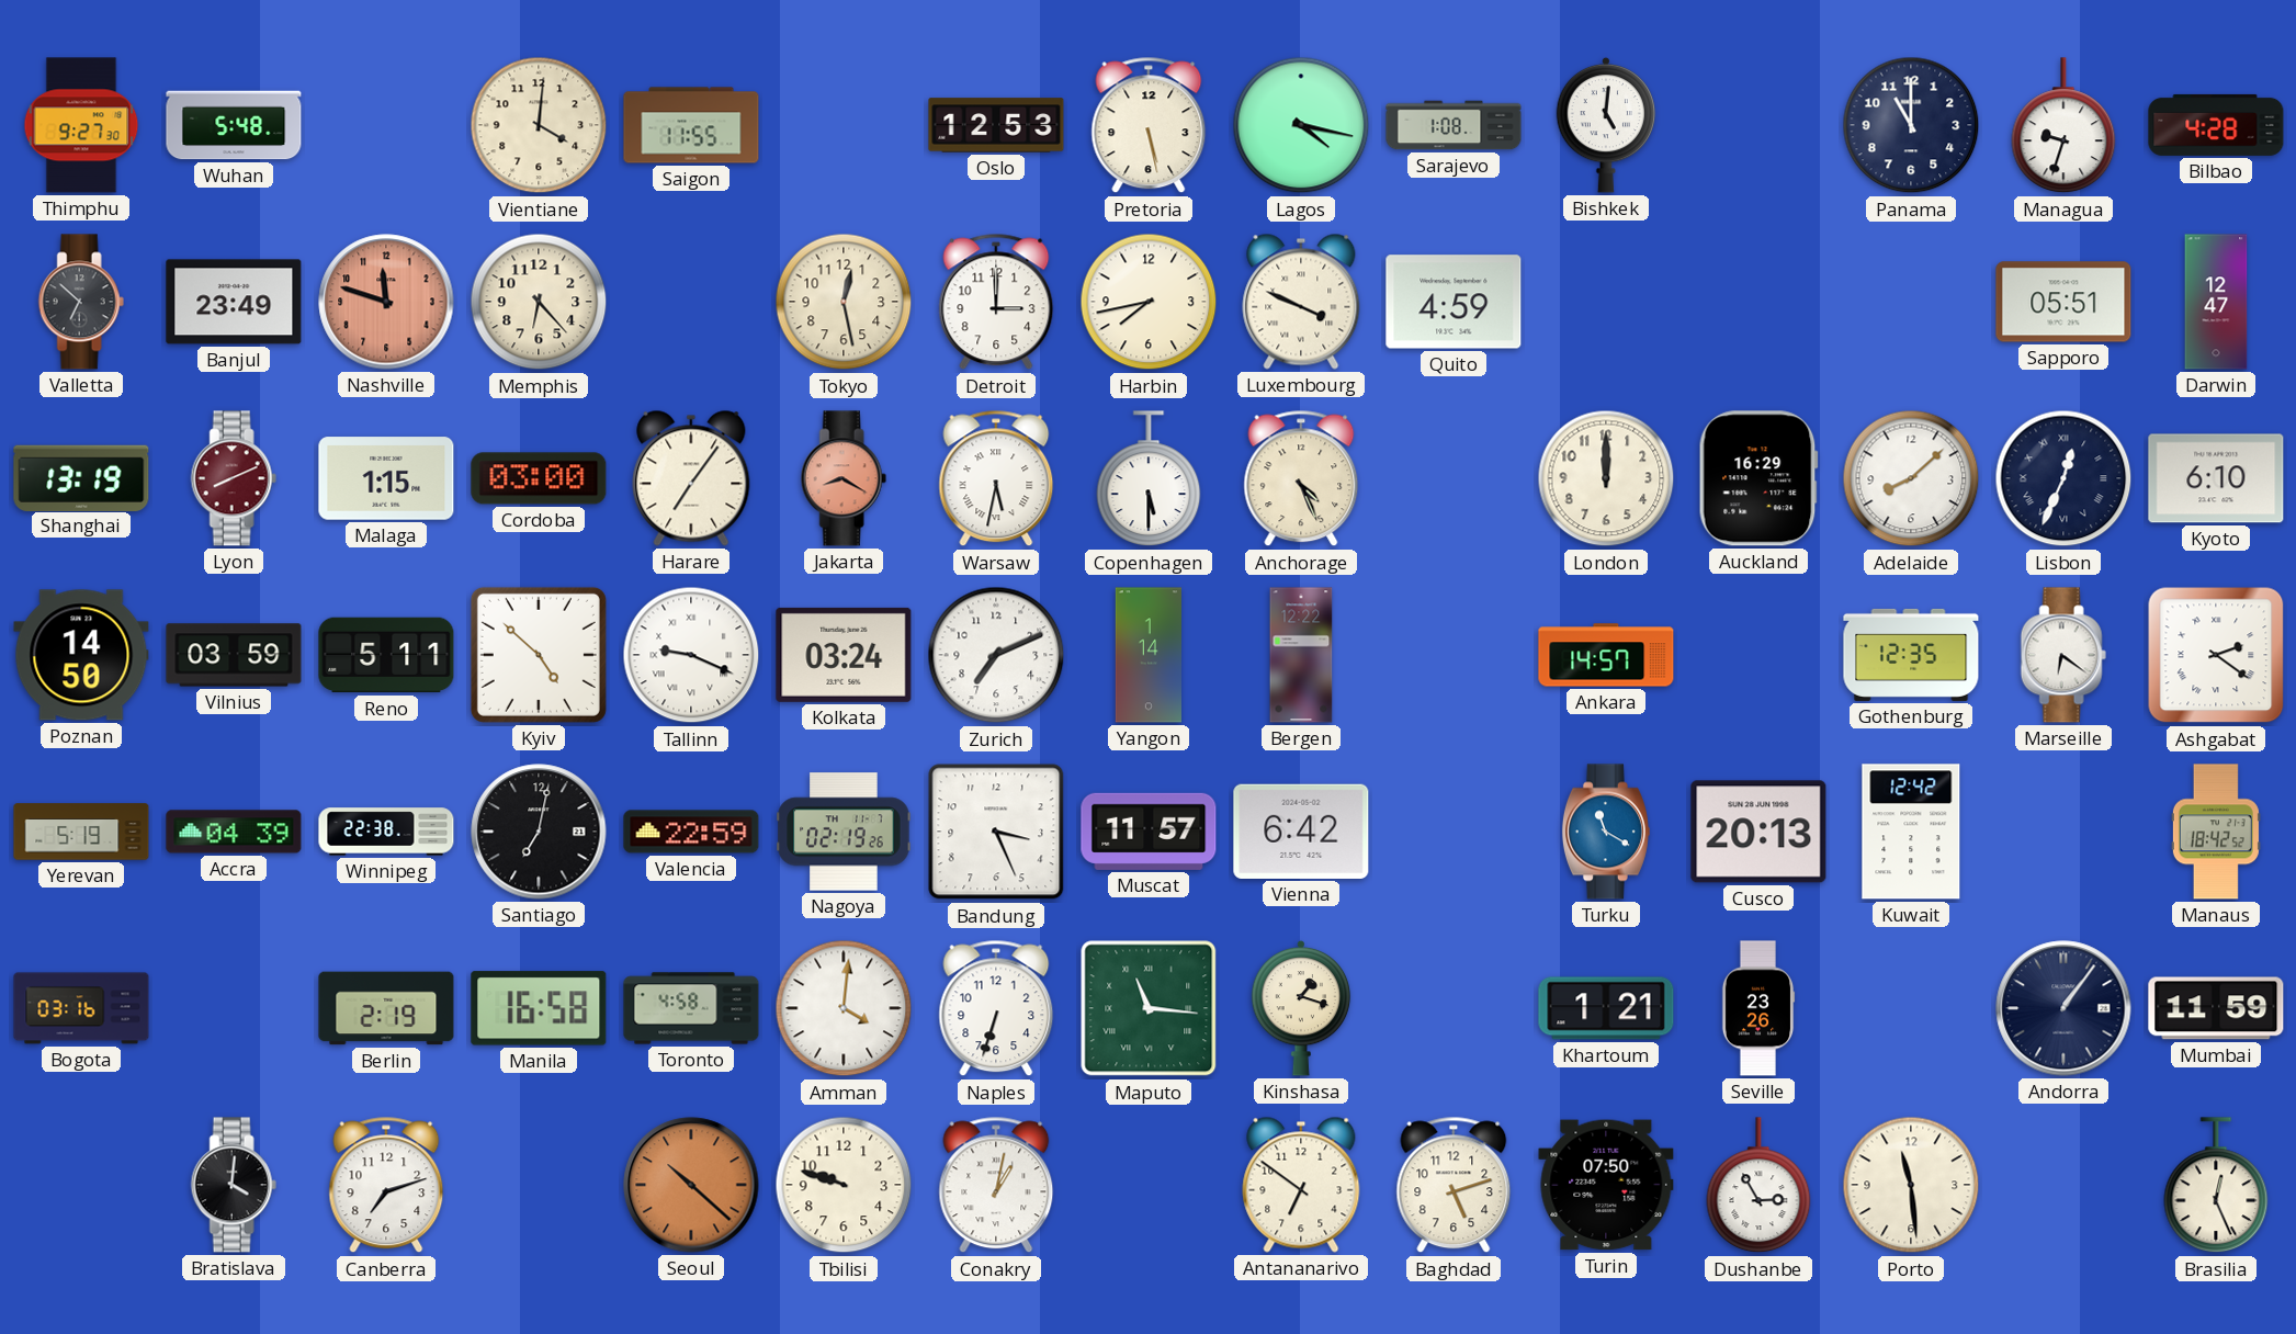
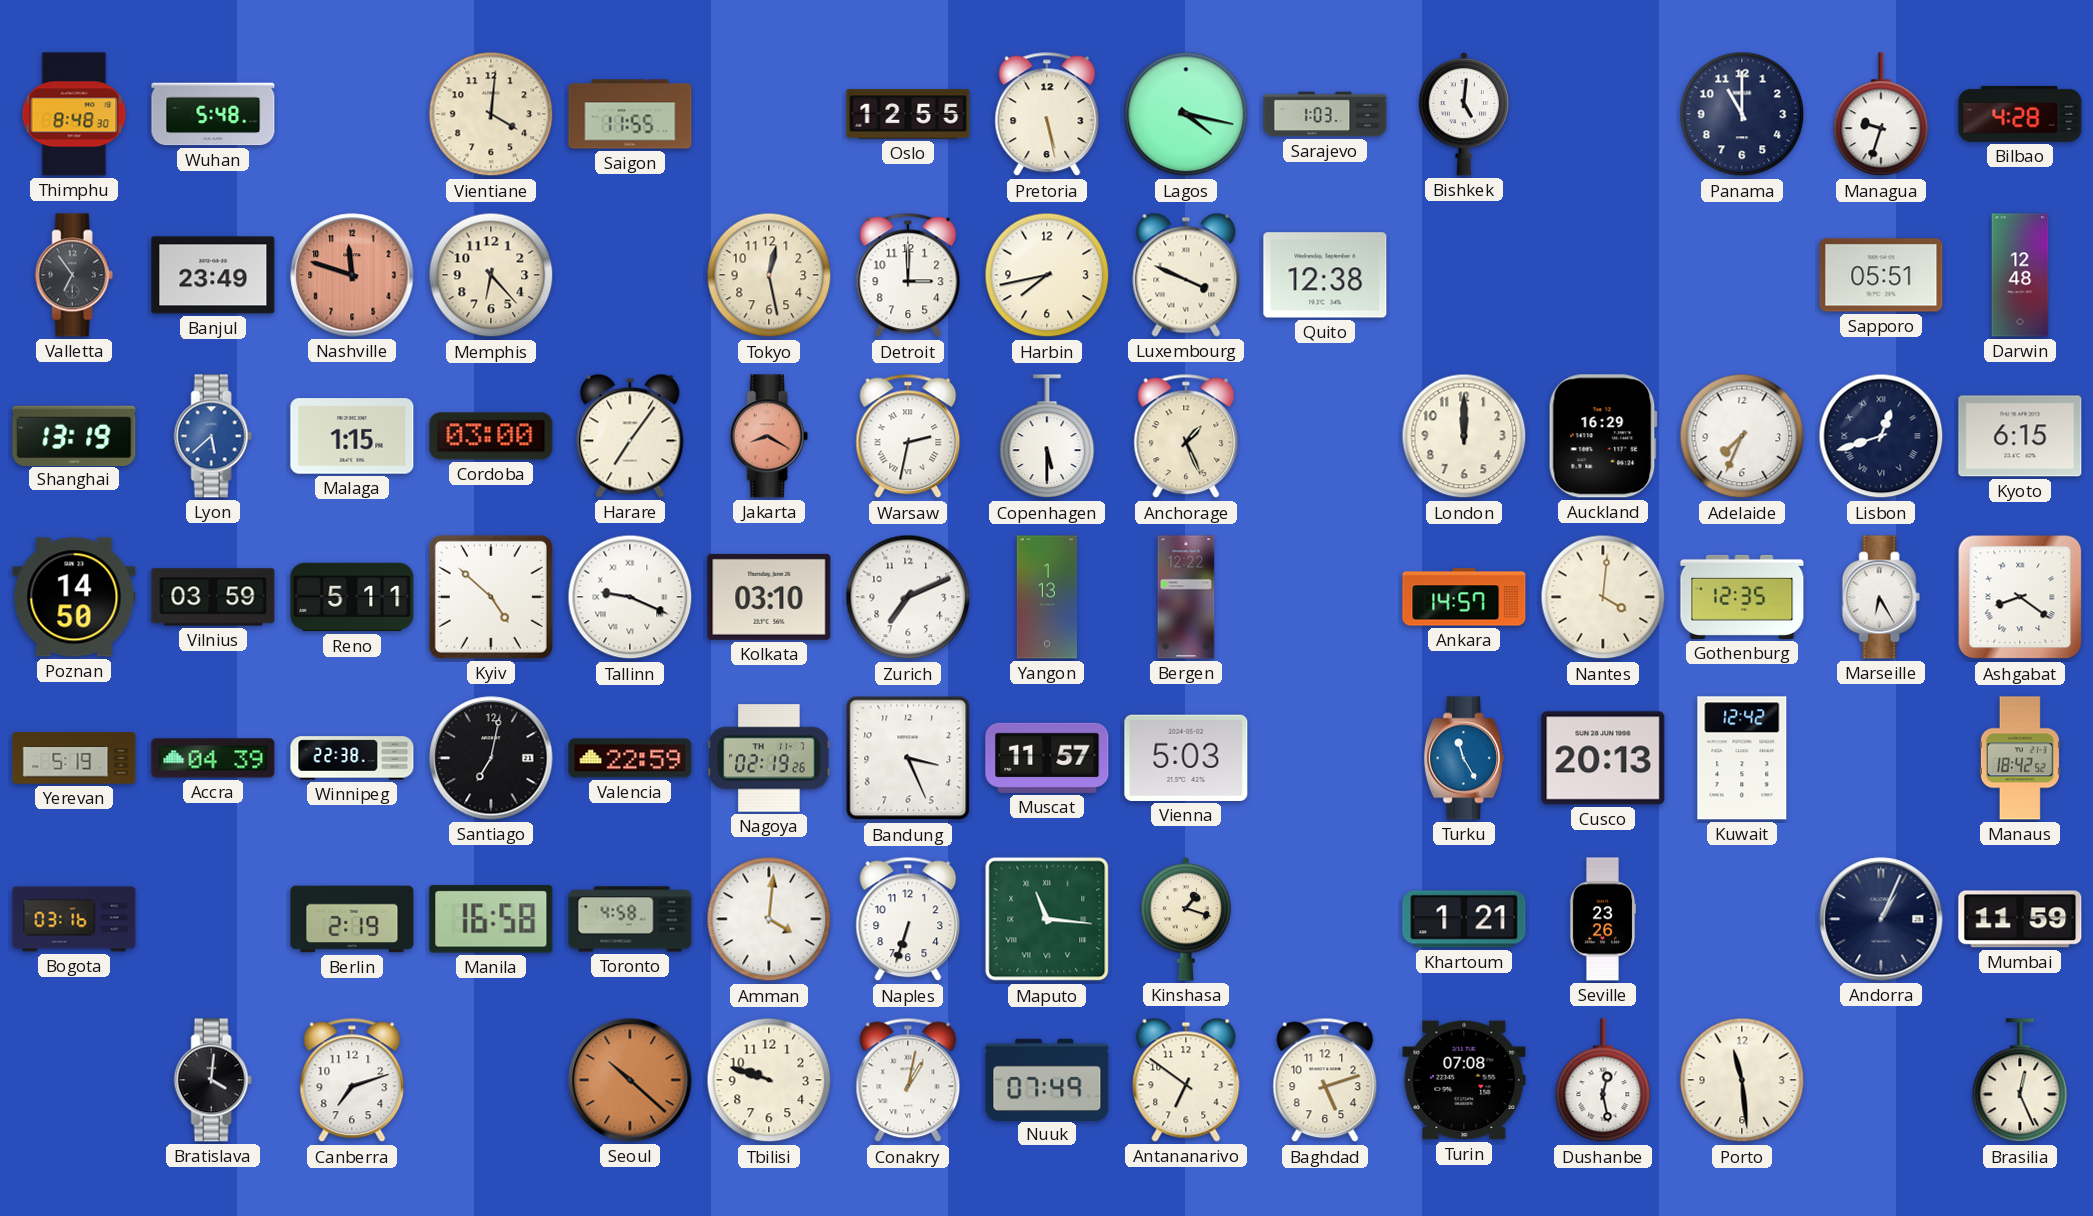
Thimphu: 9:27 -> 8:48 (74, 114)
Oslo: 12:53 -> 12:55 (908, 114)
Sarajevo: 1:08 -> 1:03 (1325, 114)
Valletta: 6:52 -> 6:54 (74, 275)
Quito: 4:59 -> 12:38 (1325, 275)
Darwin: 12:47 -> 12:48 (2020, 275)
Lyon: 8:11 -> 5:38 (213, 436)
Lyon dial: burgundy -> blue (213, 436)
Warsaw: 5:32 -> 2:32 (908, 436)
Anchorage: 4:26 -> 1:26 (1186, 436)
Adelaide: 8:08 -> 7:34 (1742, 436)
Lisbon: 12:34 -> 12:42 (1881, 436)
Kyoto: 6:10 -> 6:15 (2020, 436)
Kolkata: 03:24 -> 03:10 (769, 597)
Yangon: 1:14 -> 1:13 (1046, 597)
Nantes: none -> 4:01 (1603, 597)
Marseille: 6:21 -> 6:25 (1881, 597)
Ashgabat: 2:21 -> 8:21 (2020, 597)
Vienna: 6:42 -> 5:03 (1186, 758)
Turku: 11:20 -> 11:25 (1464, 758)
Andorra: 1:06 -> 1:04 (1881, 919)
Nuuk: none -> 07:49 (1047, 1079)
Turin: 07:50 -> 07:08 (1464, 1080)
Dushanbe: 2:55 -> 12:28 (1603, 1081)
